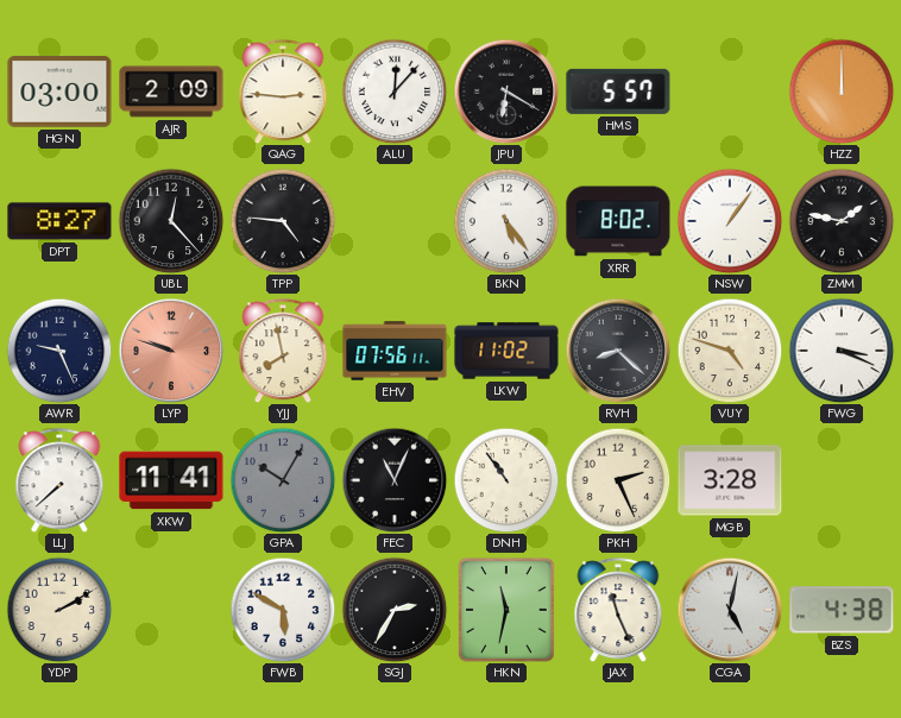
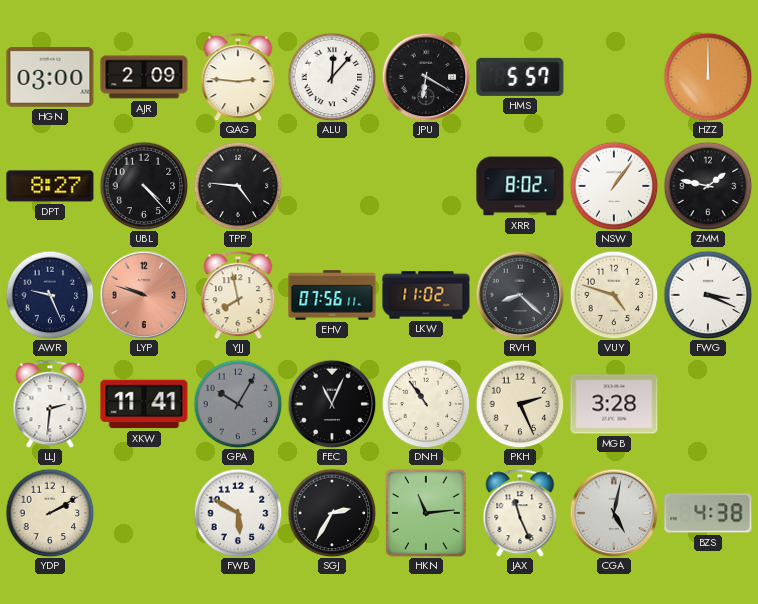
UBL: 12:23 -> 4:23 (144, 186)
BKN: 5:24 -> none (506, 221)
LLJ: 7:38 -> 2:31 (50, 404)
HKN: 11:32 -> 11:14 (426, 513)
